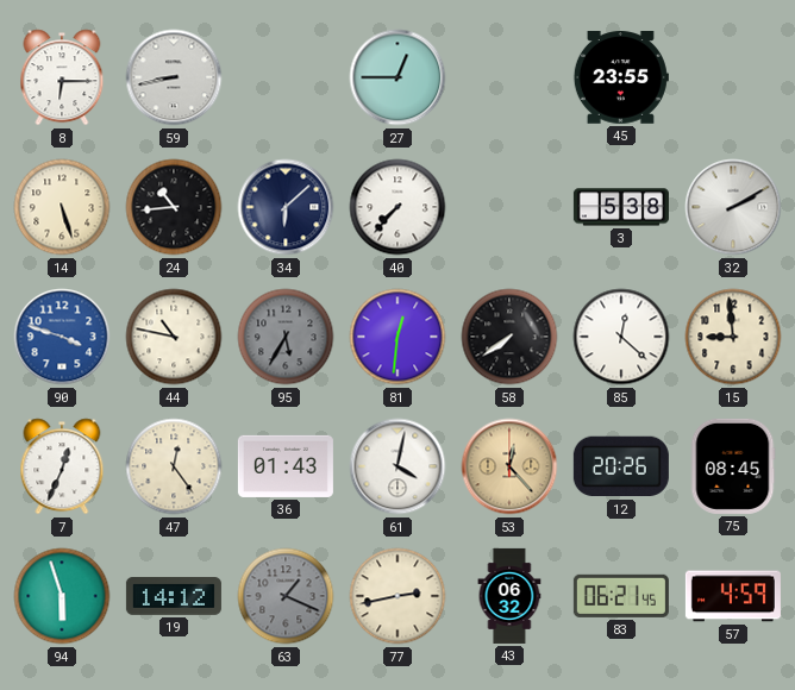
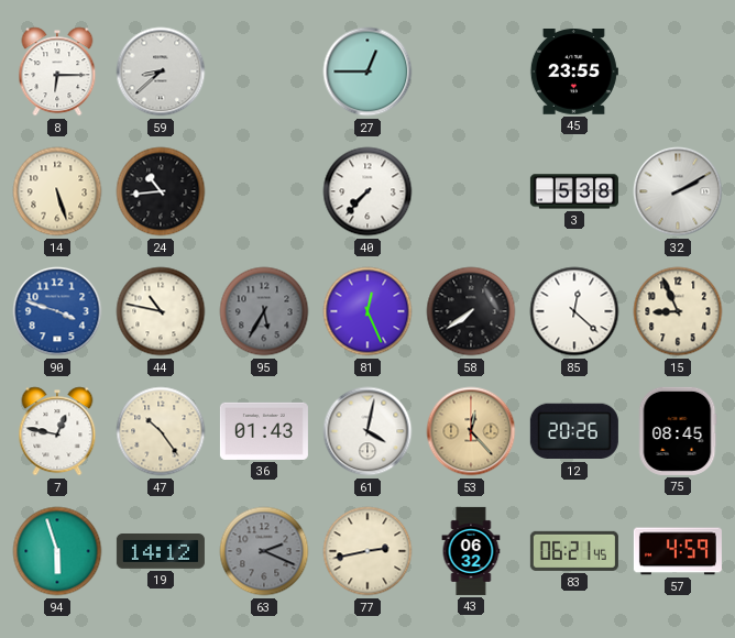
59: 8:43 -> 8:38 (161, 71)
34: 6:08 -> none (286, 207)
81: 12:31 -> 12:26 (367, 311)
15: 8:59 -> 8:56 (678, 311)
7: 12:34 -> 12:47 (57, 431)
47: 12:24 -> 10:24 (161, 431)
63: 1:19 -> 2:19 (264, 551)
